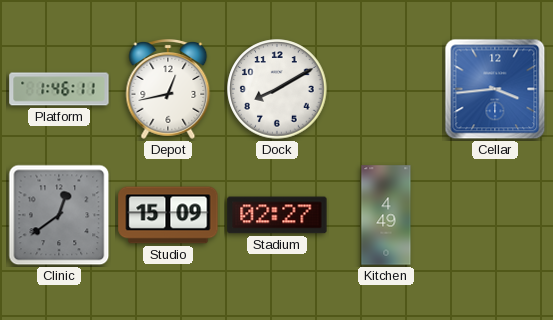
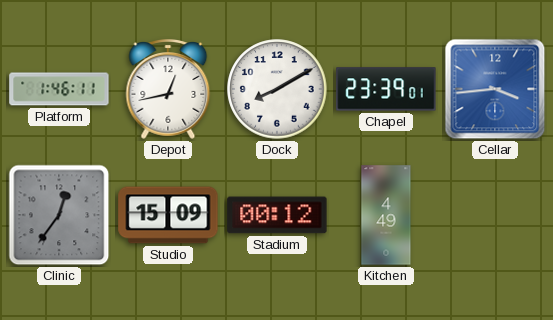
Chapel: none -> 23:39 (386, 89)
Clinic: 12:39 -> 12:36 (59, 215)
Stadium: 02:27 -> 00:12 (277, 215)
